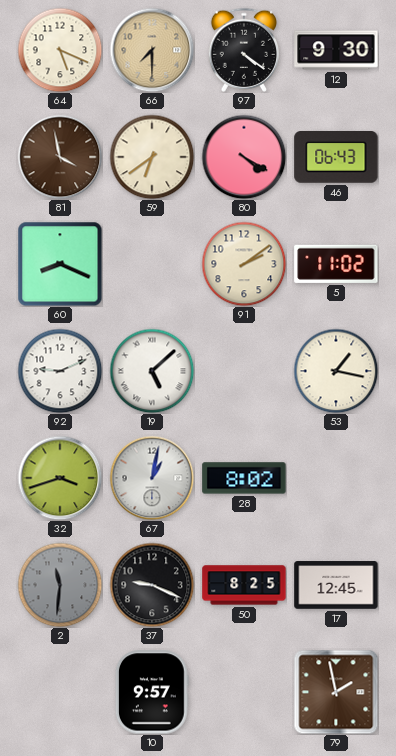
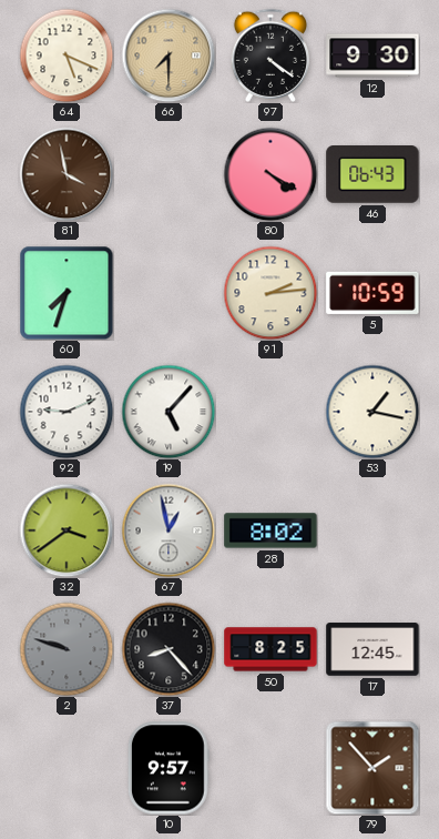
59: 6:39 -> none (152, 157)
60: 8:19 -> 7:33 (67, 293)
91: 2:09 -> 2:14 (270, 293)
5: 11:02 -> 10:59 (372, 293)
19: 5:08 -> 5:07 (169, 412)
32: 3:42 -> 3:39 (67, 530)
67: 1:02 -> 12:58 (169, 530)
2: 11:31 -> 9:48 (67, 649)
37: 9:19 -> 8:23 (169, 649)
79: 1:58 -> 1:53 (372, 768)
